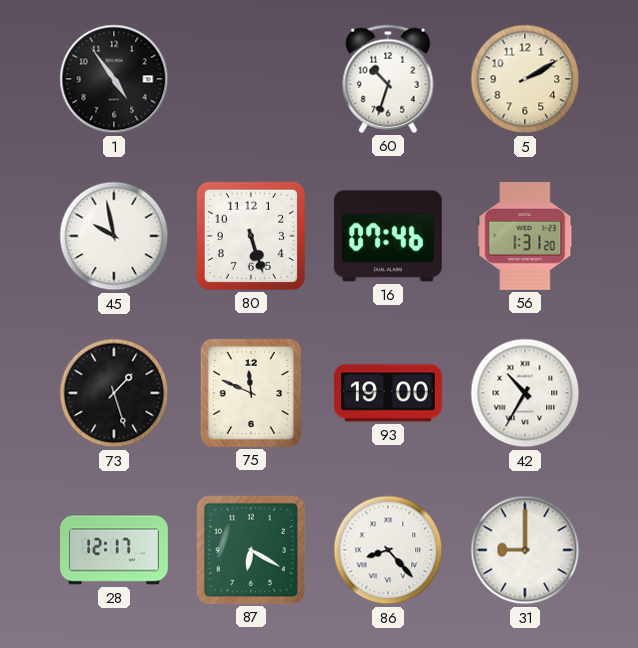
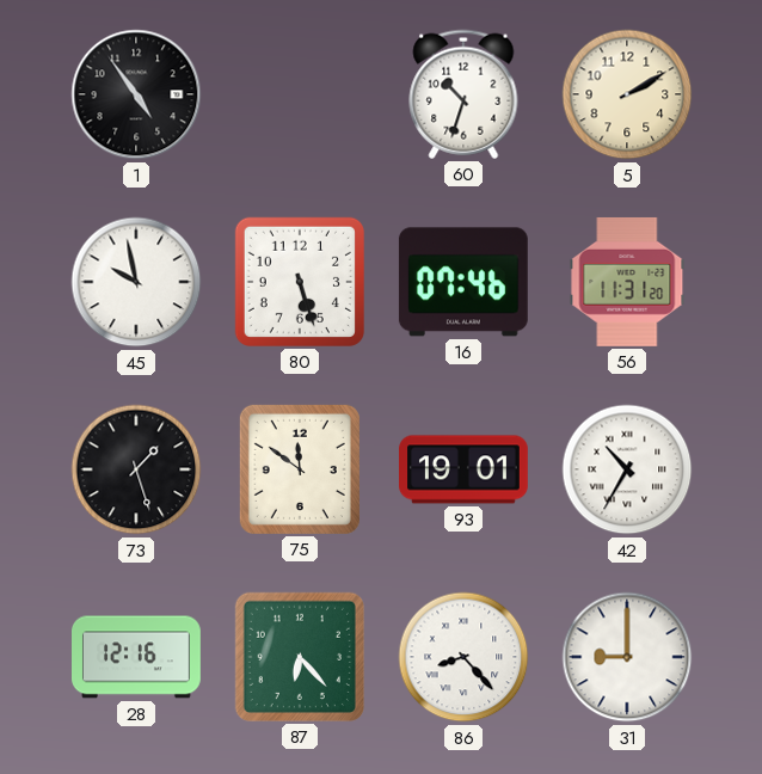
56: 1:31 -> 11:31 (627, 282)
75: 11:49 -> 11:51 (300, 469)
93: 19:00 -> 19:01 (465, 469)
28: 12:17 -> 12:16 (137, 657)
87: 6:20 -> 6:23 (300, 657)
